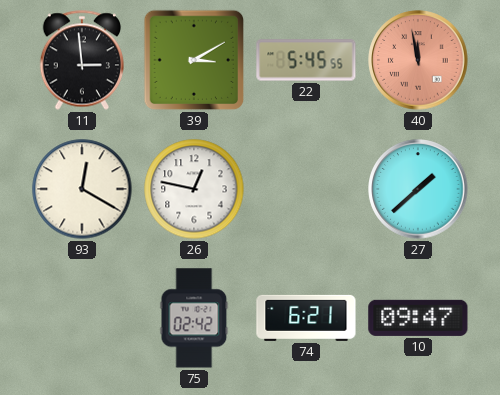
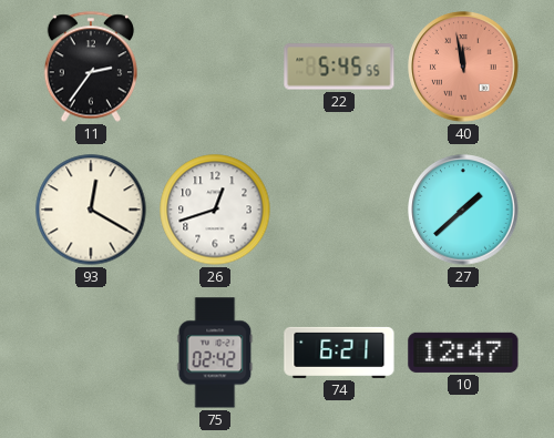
11: 2:59 -> 2:36 (90, 67)
39: 3:10 -> none (194, 60)
26: 12:47 -> 12:42 (215, 210)
10: 09:47 -> 12:47 (463, 353)
